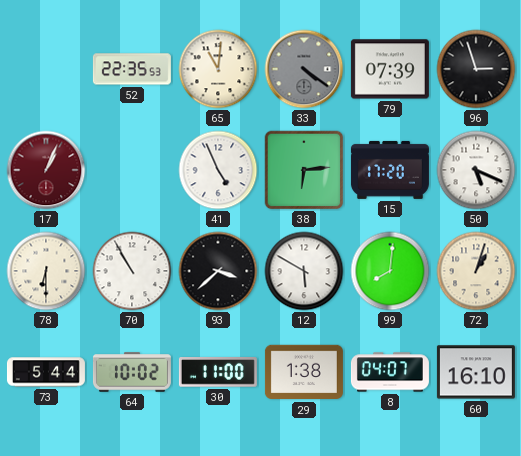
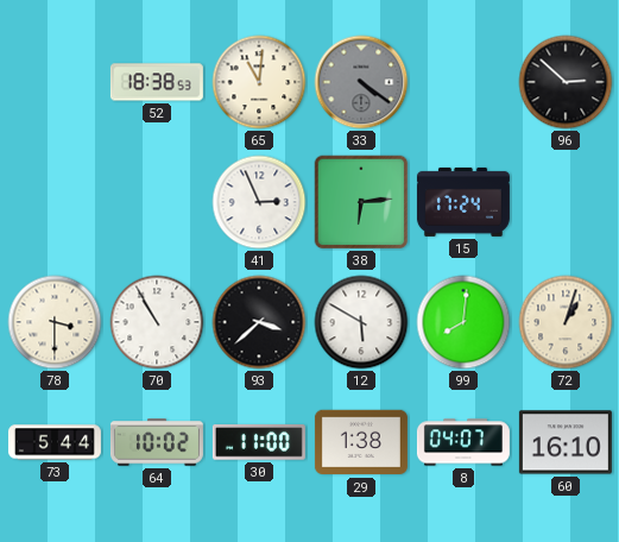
52: 22:35 -> 18:38 (157, 82)
79: 07:39 -> none (390, 69)
96: 2:57 -> 2:52 (566, 82)
17: 1:04 -> none (46, 170)
41: 4:56 -> 2:56 (259, 202)
15: 17:20 -> 17:24 (463, 202)
50: 5:19 -> none (476, 170)
78: 6:30 -> 3:30 (55, 322)
